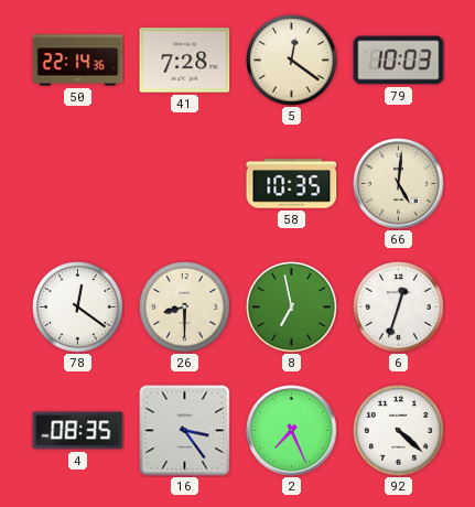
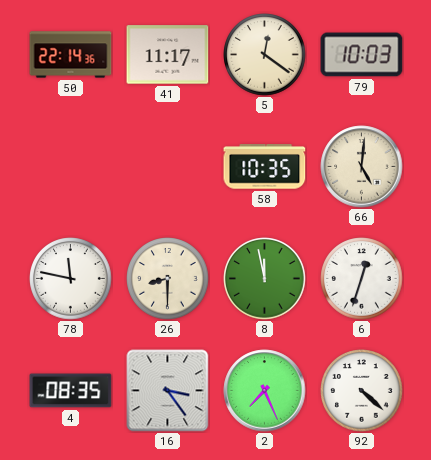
41: 7:28 -> 11:17 (168, 55)
78: 12:21 -> 11:47 (71, 279)
8: 6:58 -> 11:58 (265, 279)
